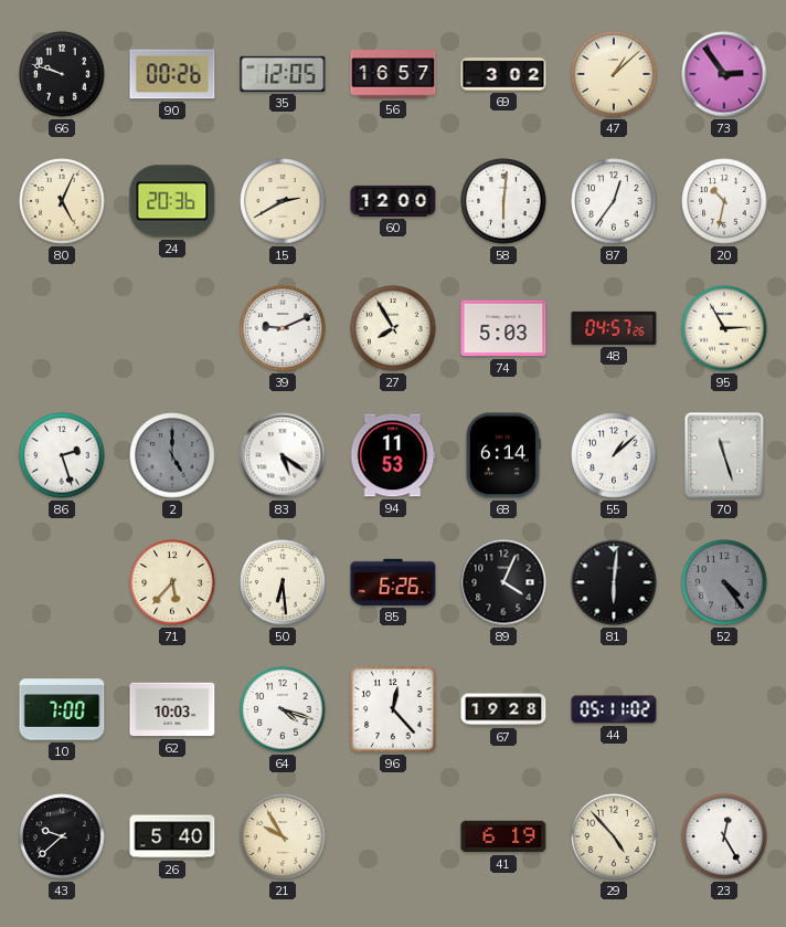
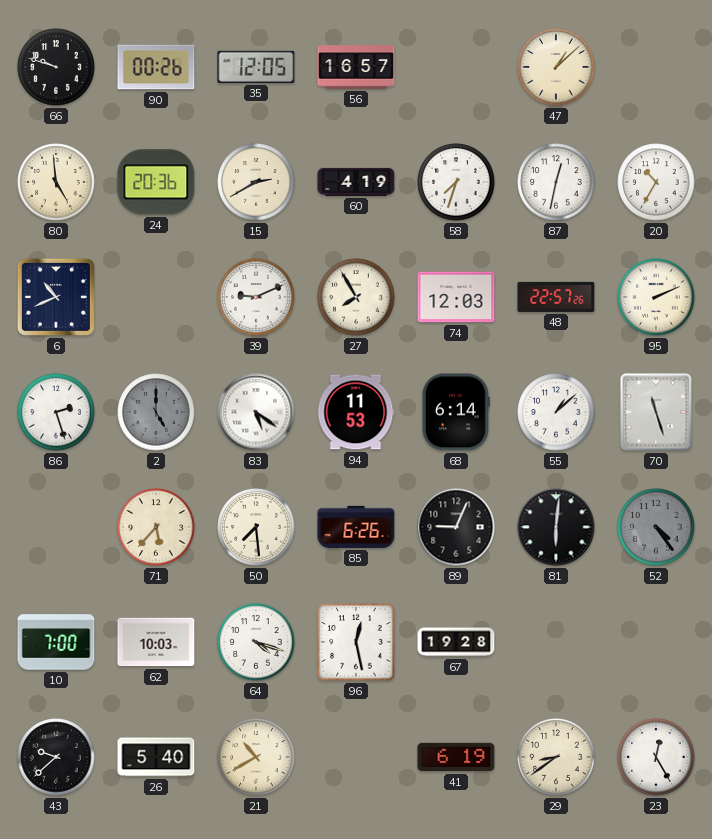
69: 3:02 -> none (503, 74)
73: 2:54 -> none (724, 74)
80: 5:04 -> 4:59 (56, 182)
60: 12:00 -> 4:19 (356, 182)
58: 6:01 -> 7:33 (456, 182)
87: 12:36 -> 12:32 (556, 182)
20: 10:32 -> 10:35 (656, 182)
6: none -> 10:41 (56, 297)
74: 5:03 -> 12:03 (456, 297)
48: 04:57 -> 22:57 (556, 297)
95: 2:55 -> 2:11 (656, 297)
50: 6:29 -> 7:29 (256, 527)
89: 4:04 -> 9:04 (456, 527)
96: 12:23 -> 12:28 (356, 642)
44: 05:11 -> none (614, 709)
21: 9:55 -> 10:40 (256, 757)
29: 4:53 -> 8:39 (556, 757)
